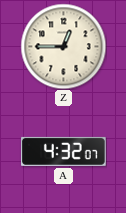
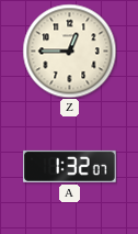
A: 4:32 -> 1:32 (70, 166)
